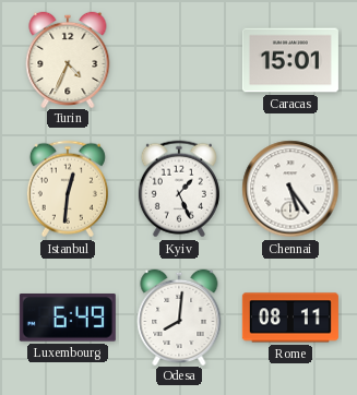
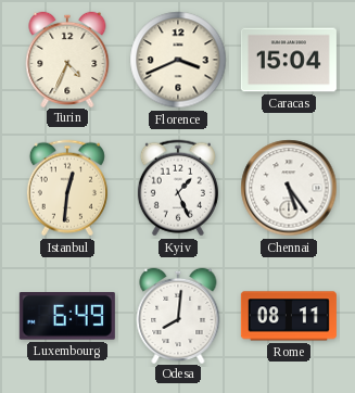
Florence: none -> 3:41 (178, 60)
Caracas: 15:01 -> 15:04 (289, 60)
